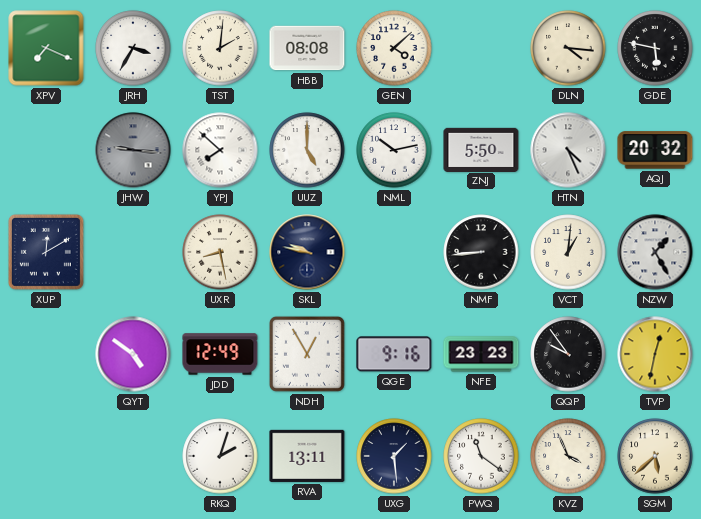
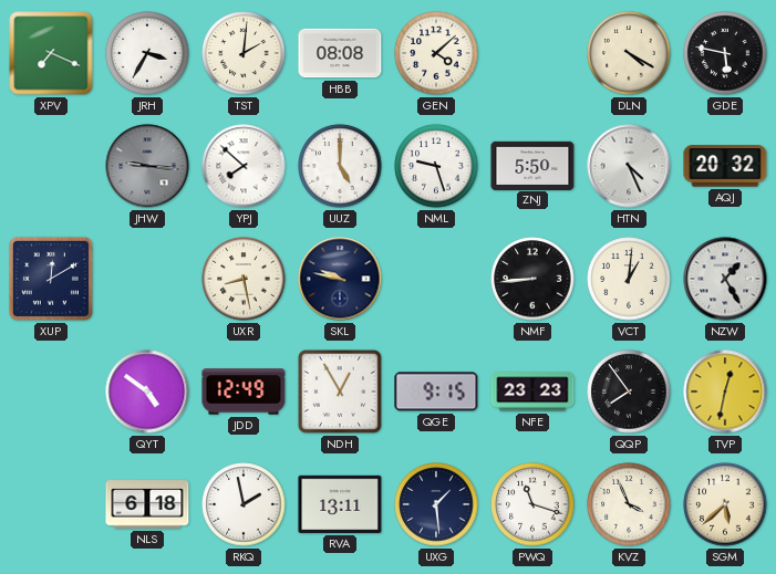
DLN: 4:16 -> 4:20 (629, 53)
NML: 10:13 -> 9:27 (436, 166)
QGE: 9:16 -> 9:15 (436, 392)
QQP: 9:54 -> 7:54 (629, 392)
NLS: none -> 6:18 (147, 504)
RKQ: 2:03 -> 1:58 (244, 504)
PWQ: 11:21 -> 11:18 (532, 504)
